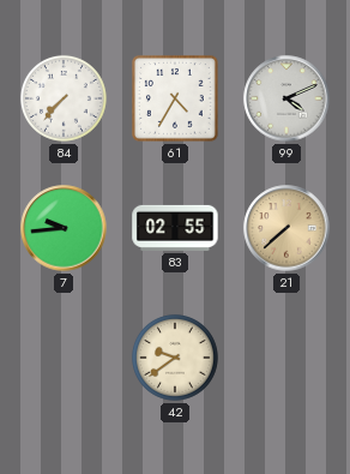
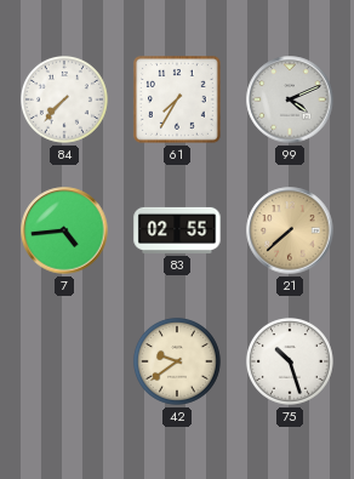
61: 4:35 -> 7:35 (178, 101)
7: 9:44 -> 4:44 (64, 230)
75: none -> 10:27 (290, 361)
